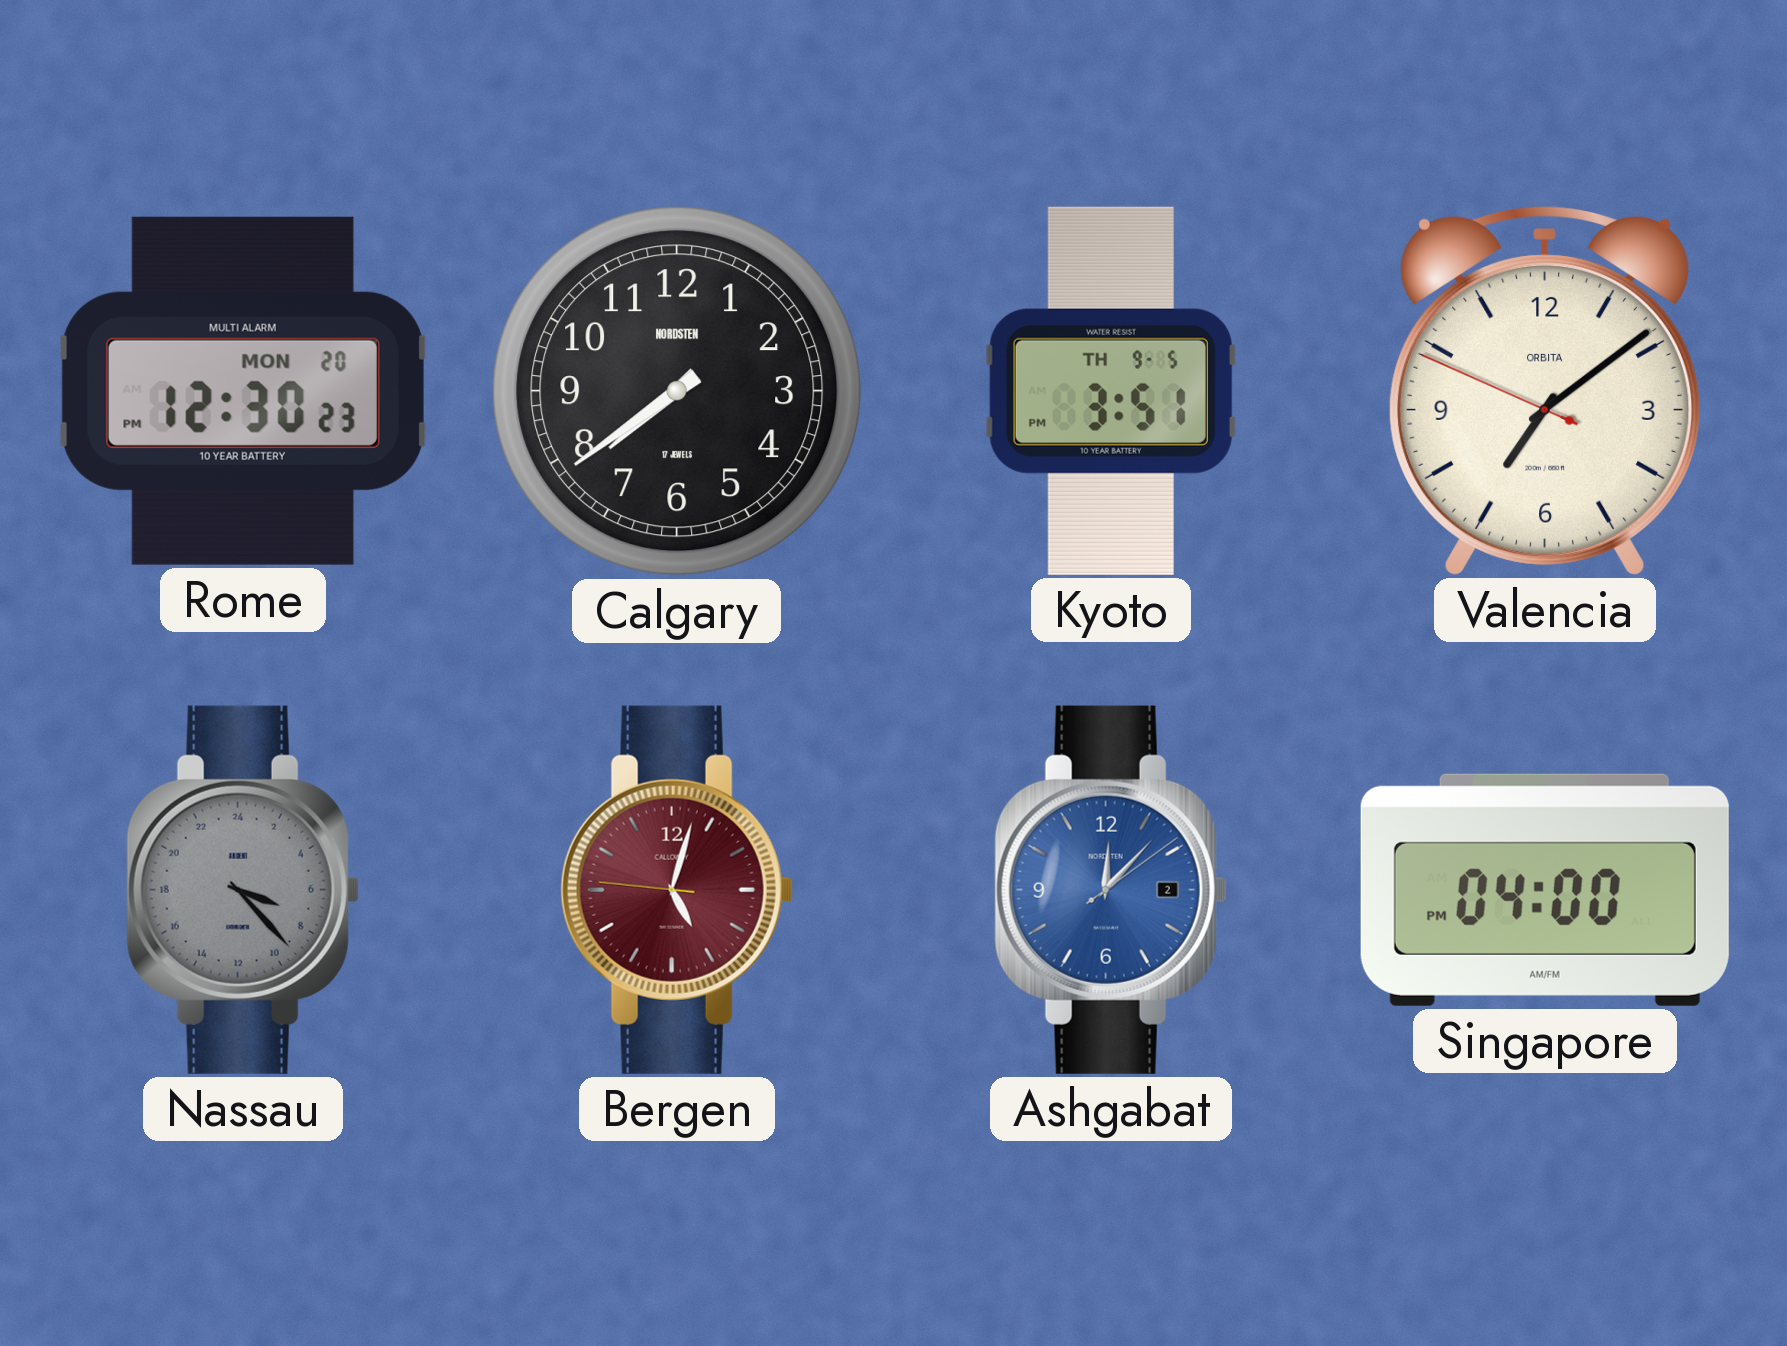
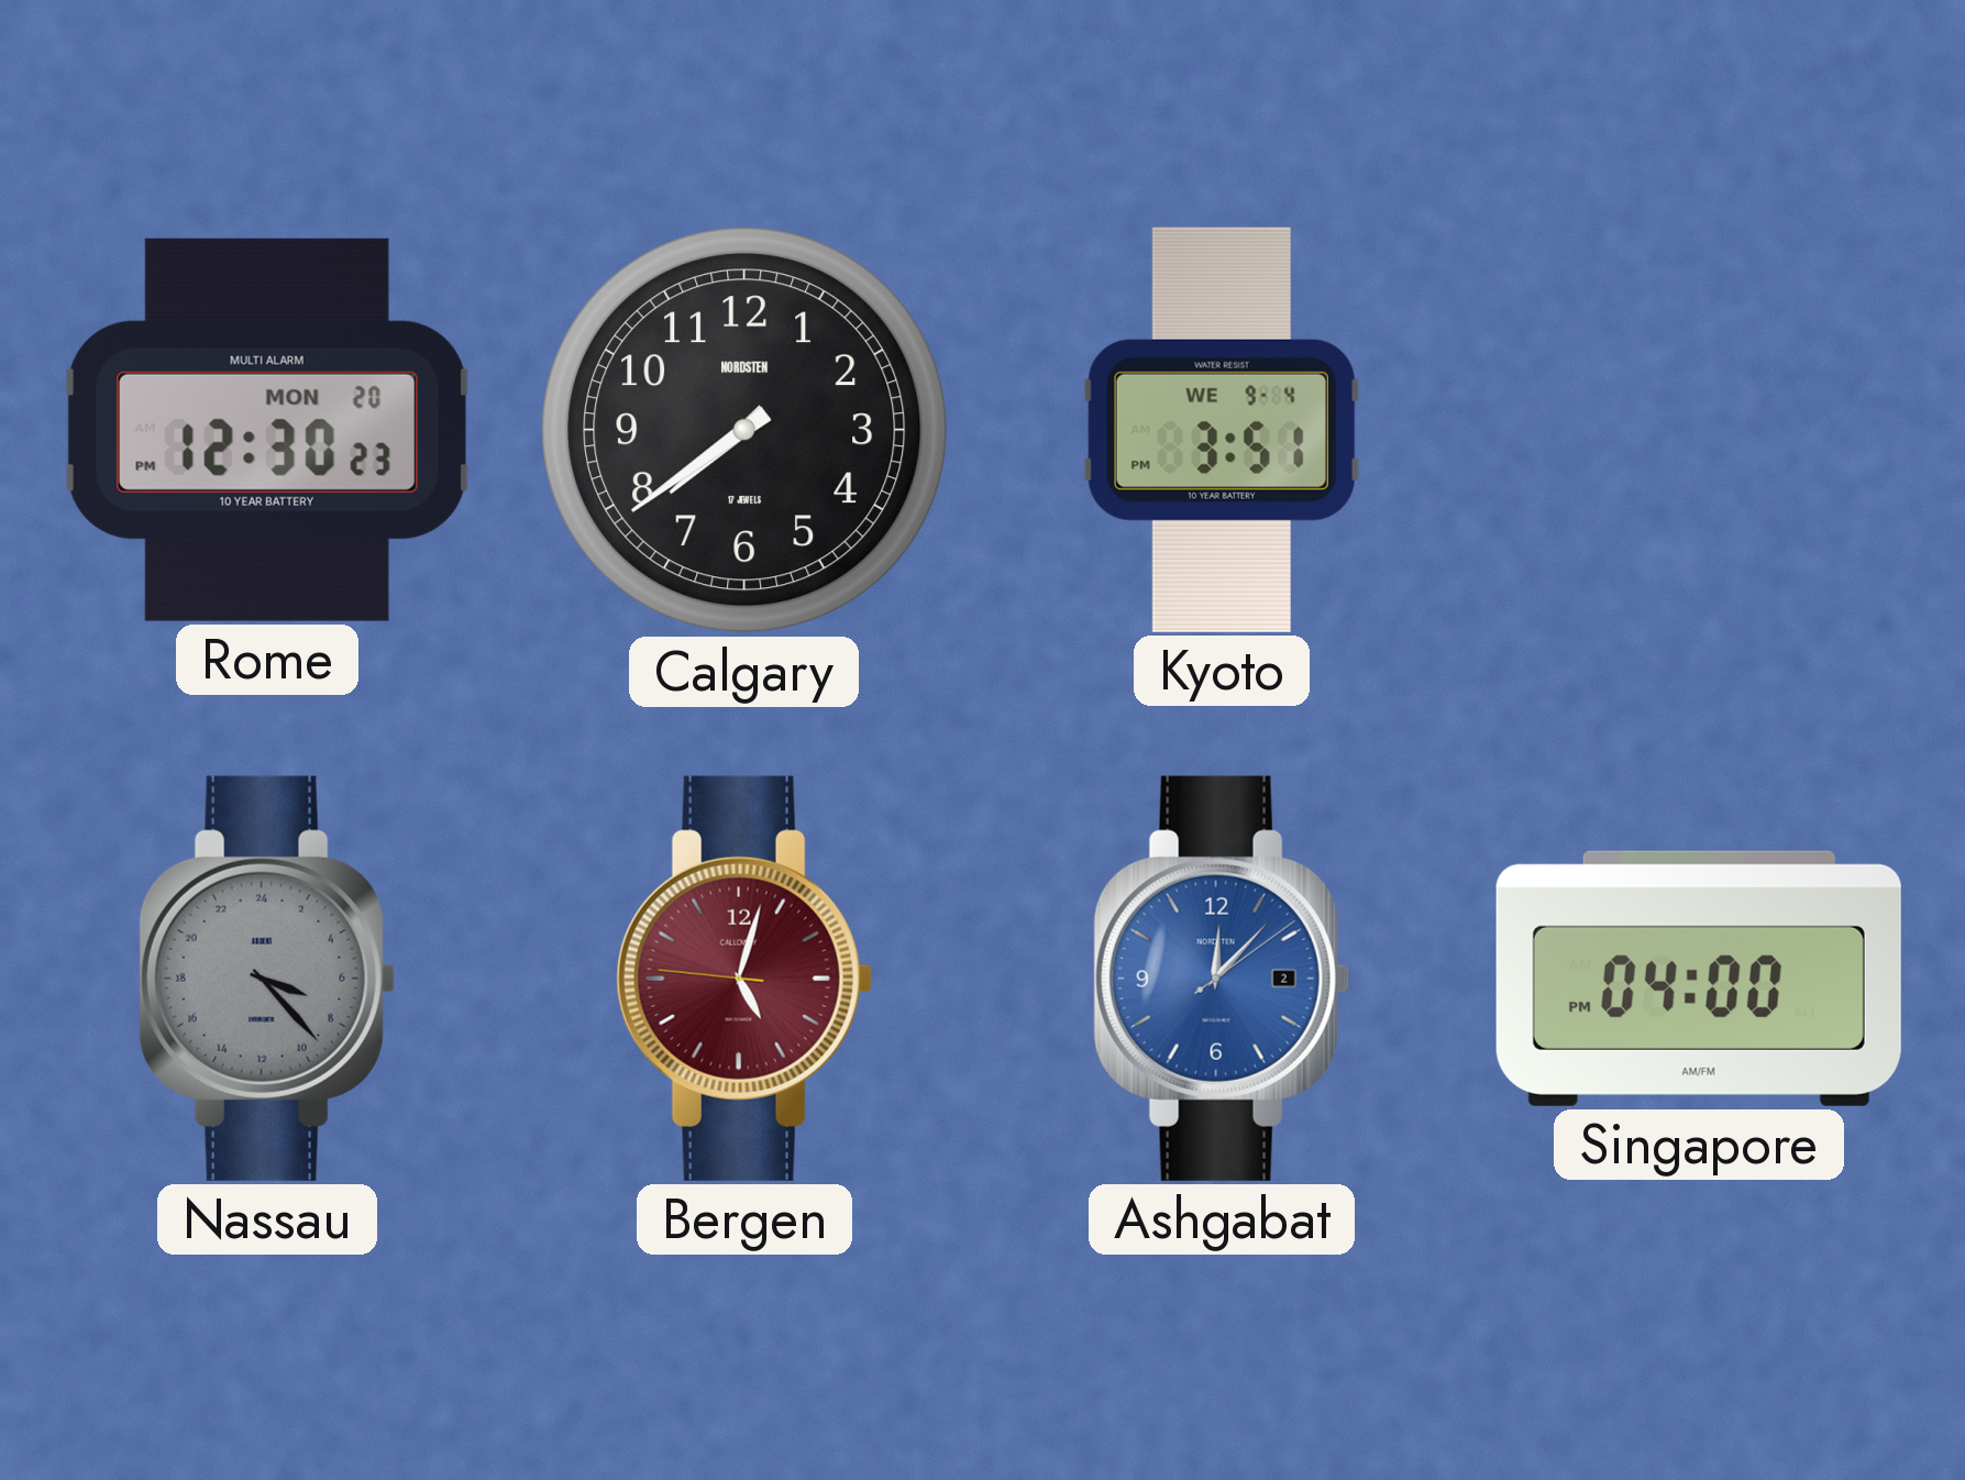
Kyoto date: TH 9-5 -> WE 9-4 (1222, 430)
Valencia: 7:08 -> none (1544, 390)
